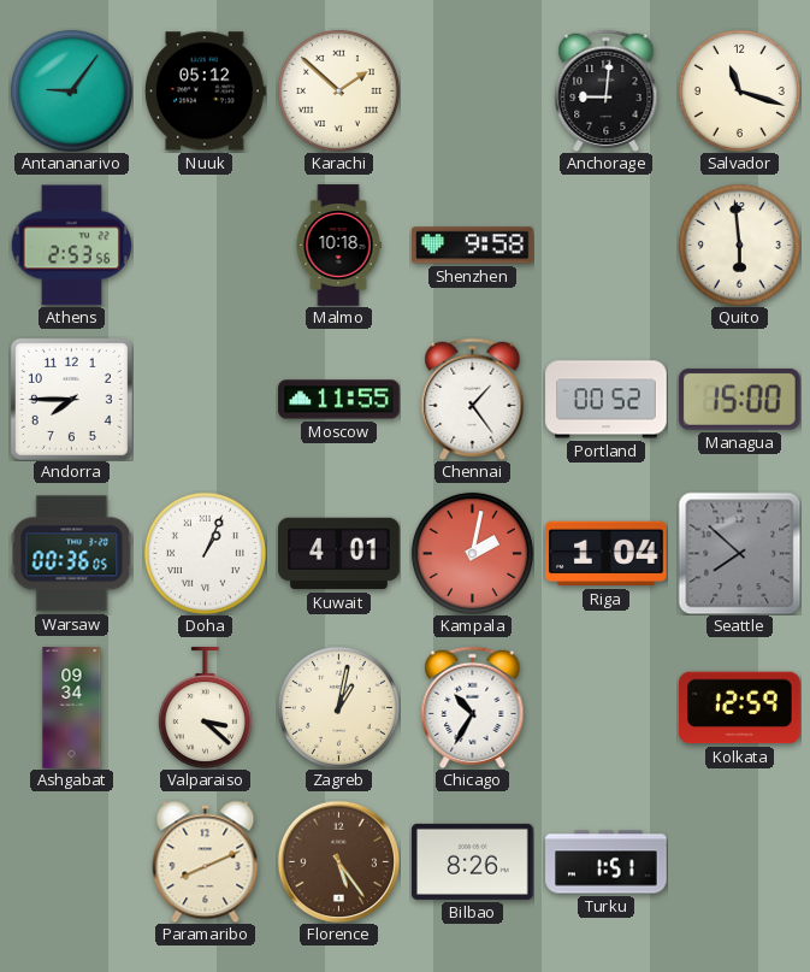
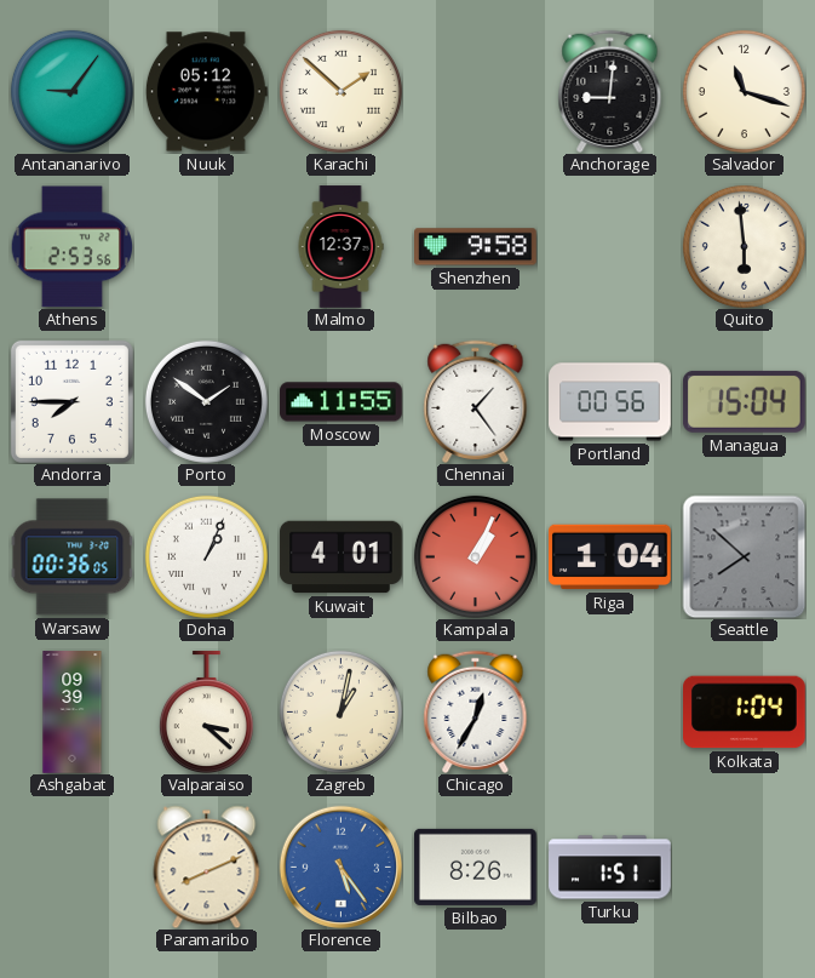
Malmo: 10:18 -> 12:37 (340, 247)
Porto: none -> 1:51 (206, 401)
Portland: 00:52 -> 00:56 (610, 402)
Managua: 15:00 -> 15:04 (745, 401)
Kampala: 2:02 -> 1:04 (475, 556)
Ashgabat: 09:34 -> 09:39 (73, 713)
Chicago: 10:35 -> 12:35 (476, 711)
Kolkata: 12:59 -> 1:04 (745, 713)
Florence dial: brown -> blue (340, 867)
